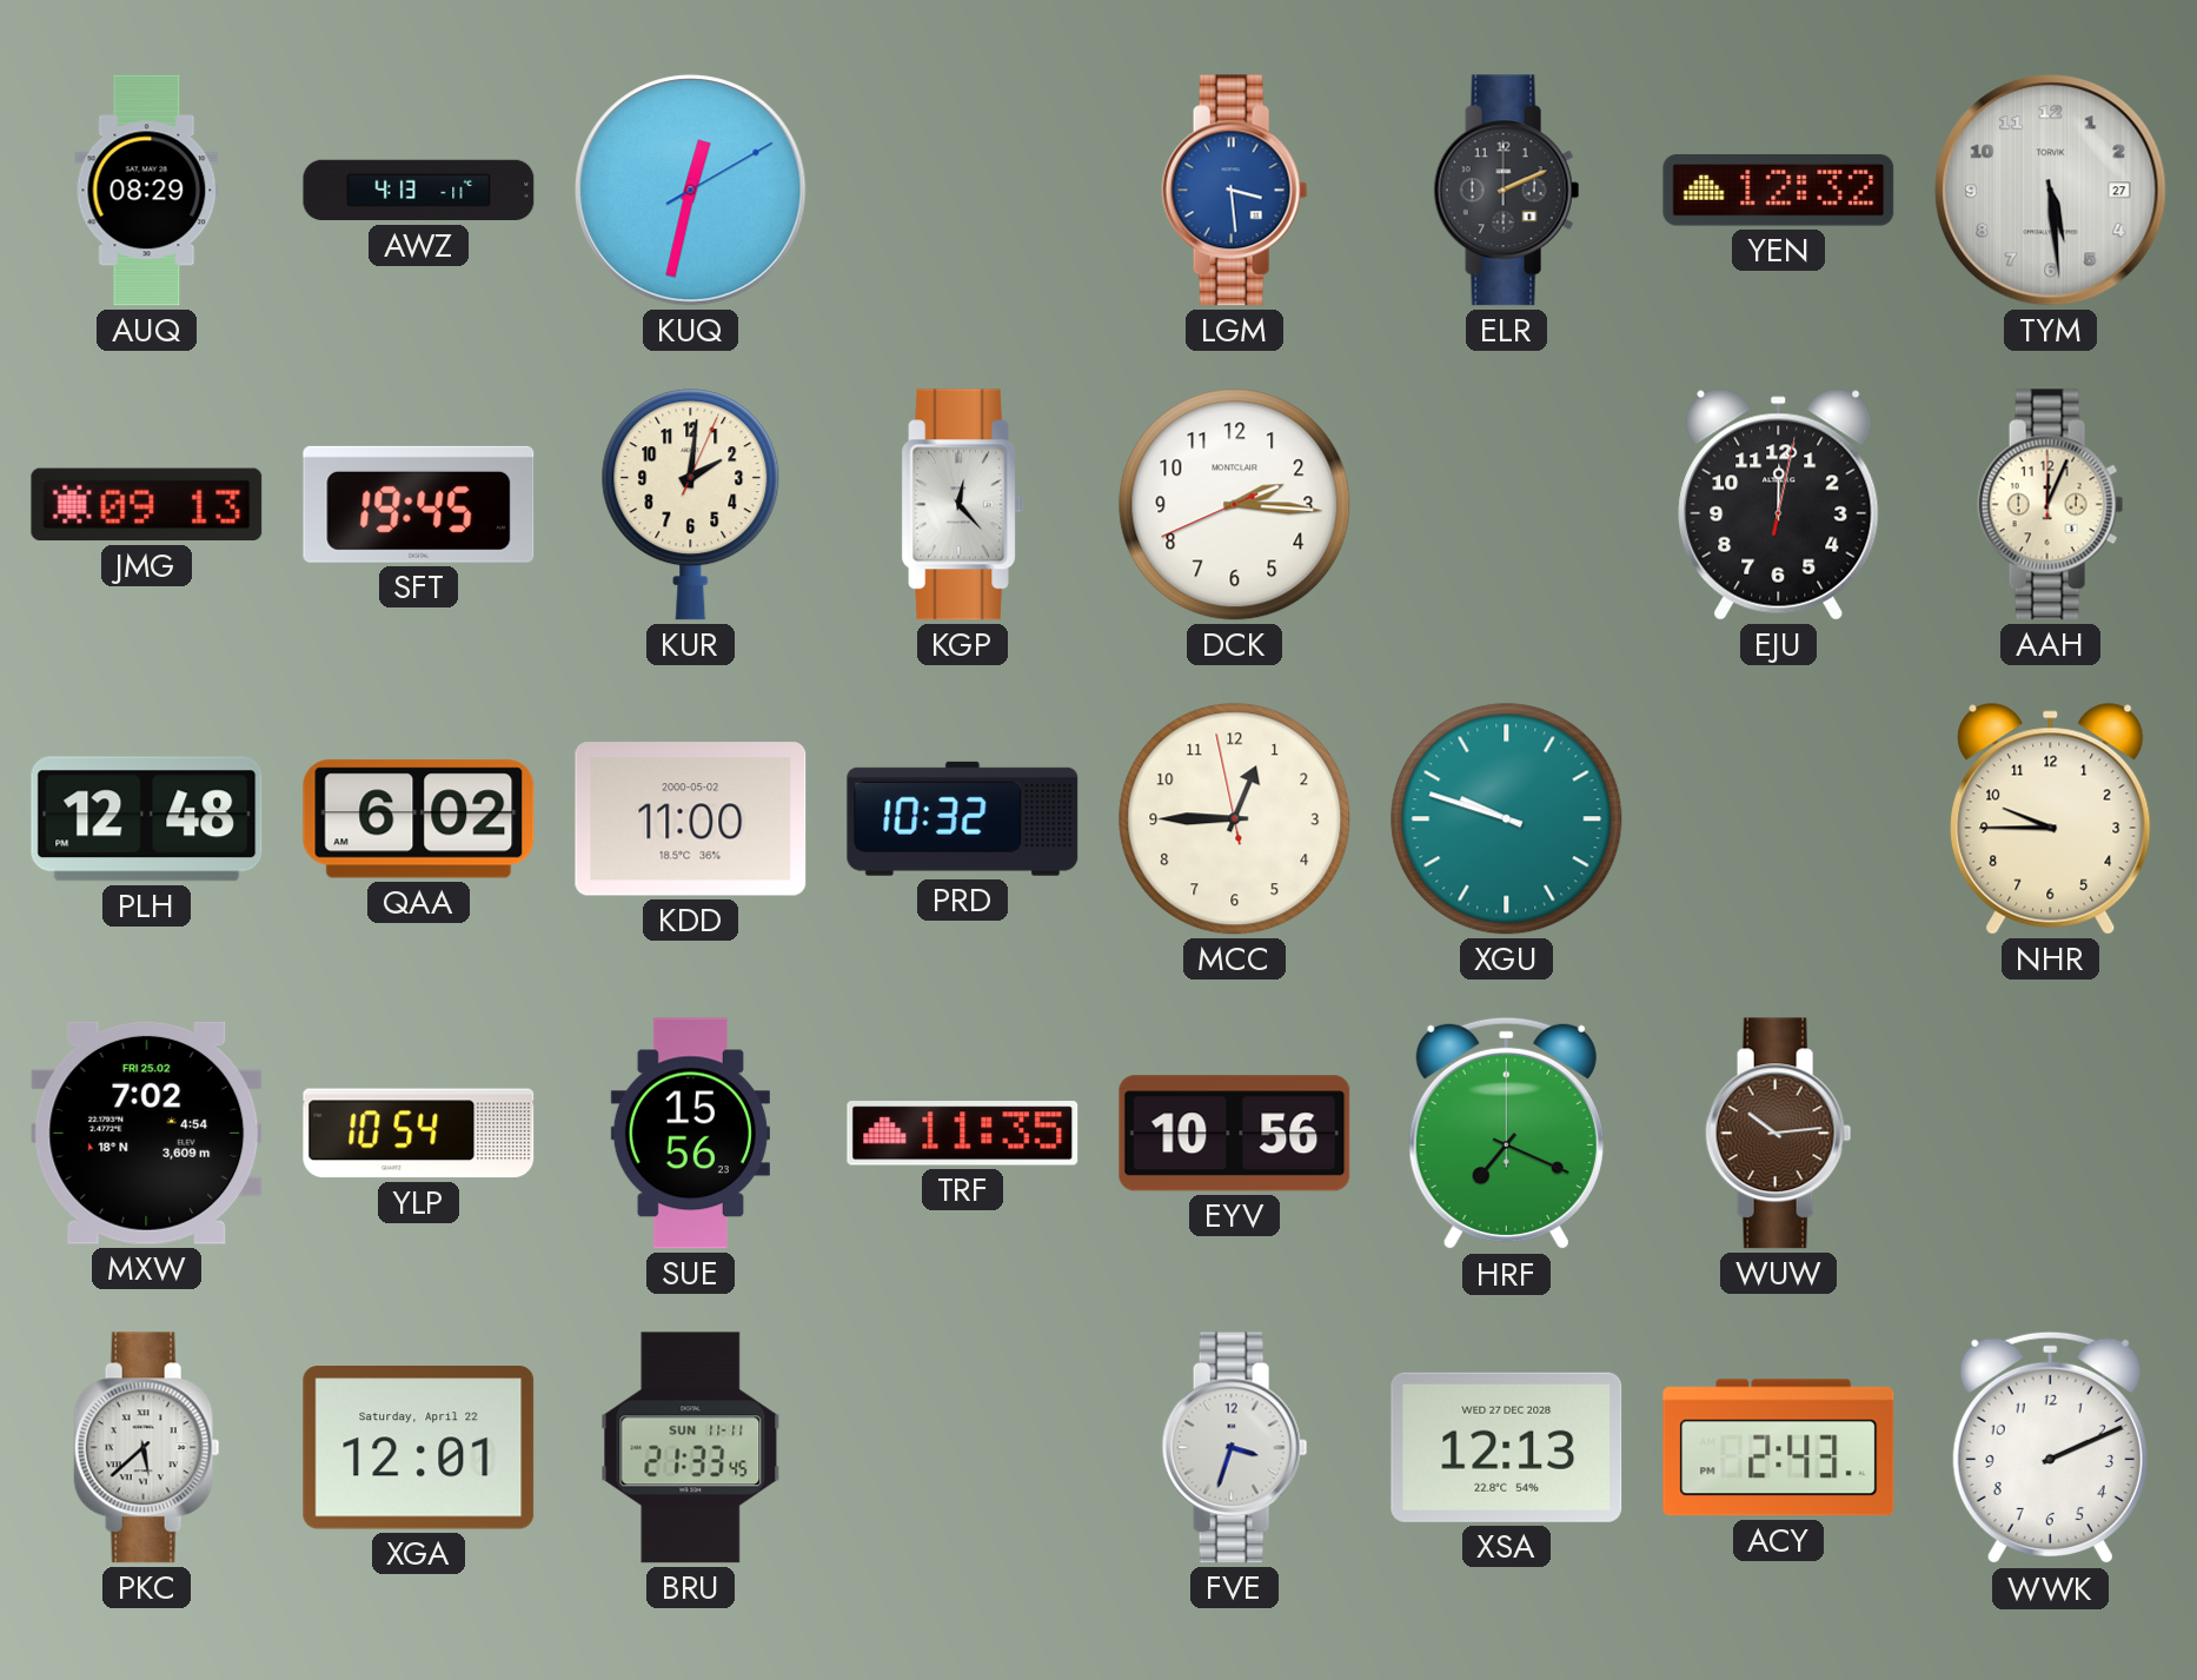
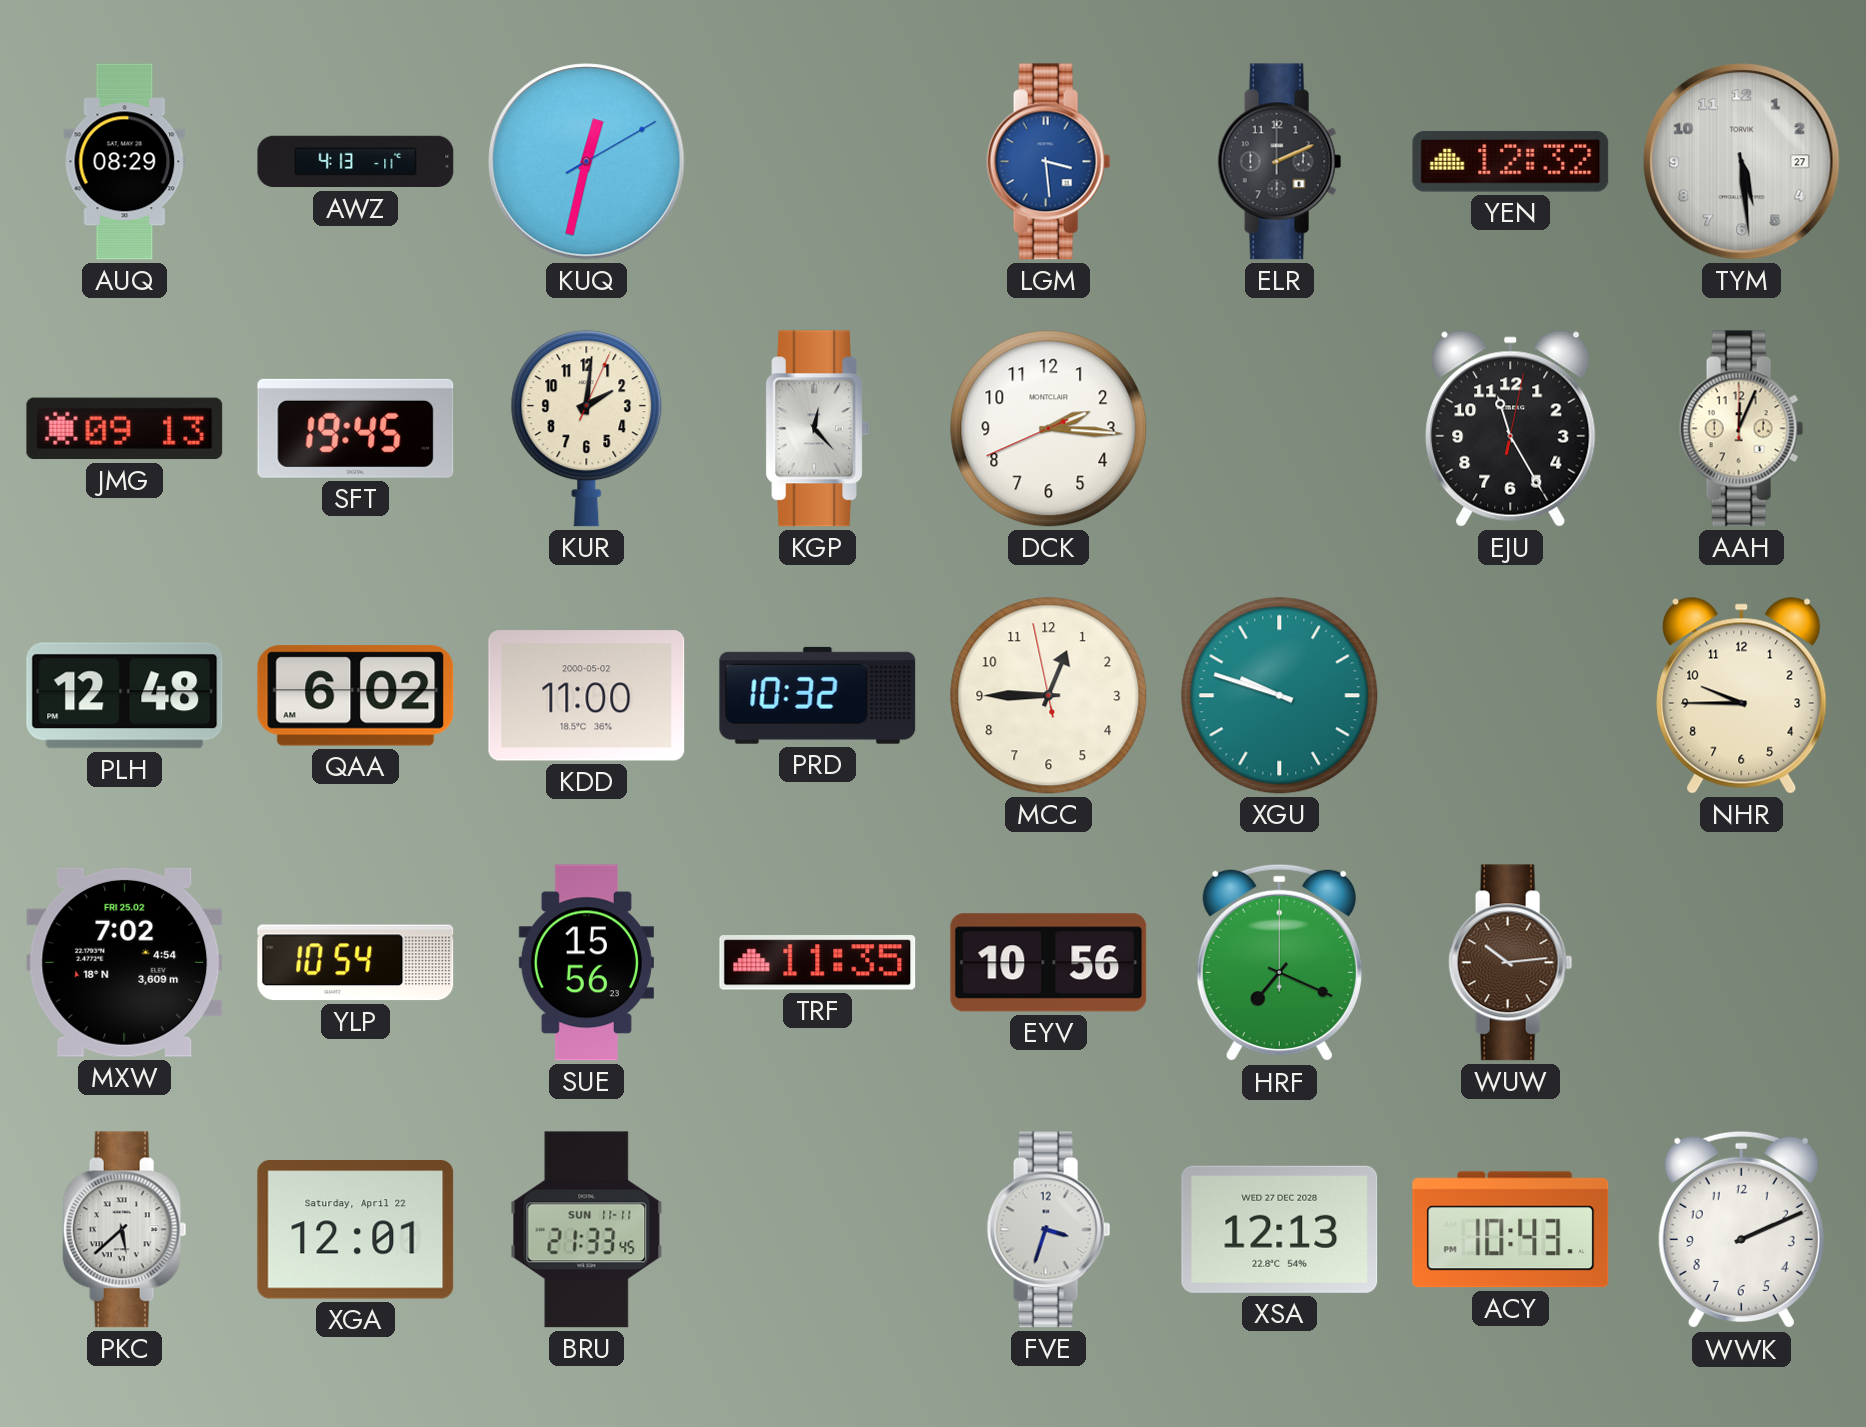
EJU: 12:02 -> 11:25 (1511, 429)
ACY: 2:43 -> 10:43 (1511, 1230)
